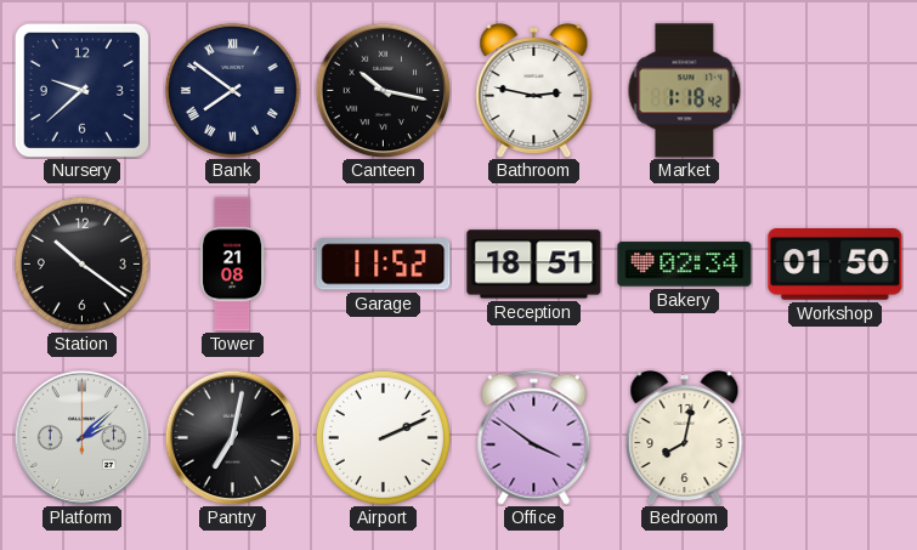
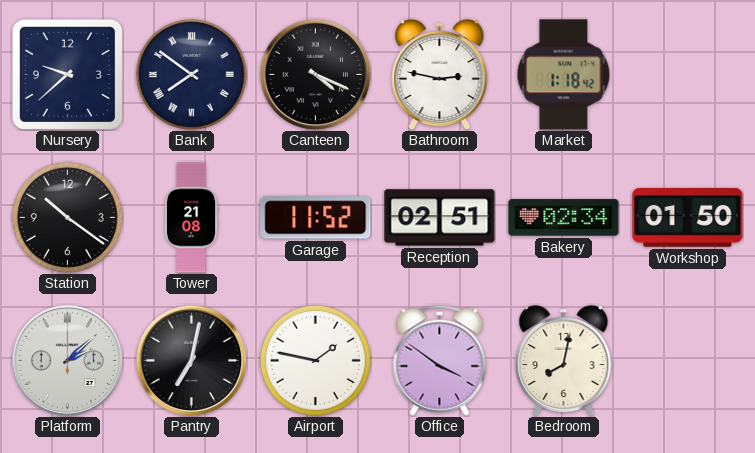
Canteen: 10:17 -> 4:19 (315, 74)
Reception: 18:51 -> 02:51 (440, 218)
Airport: 2:11 -> 1:47 (315, 360)
